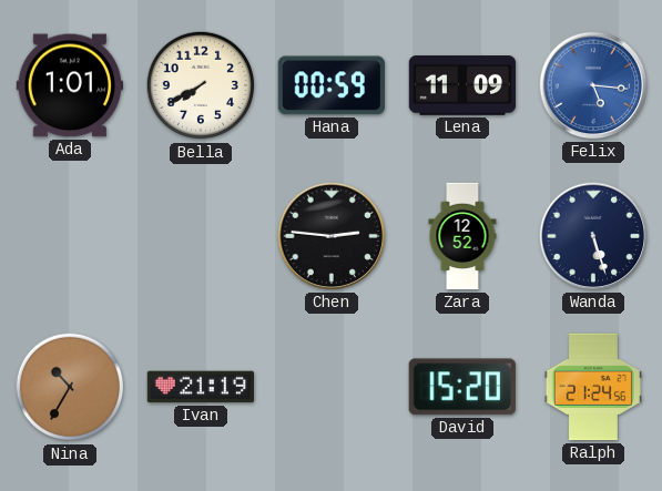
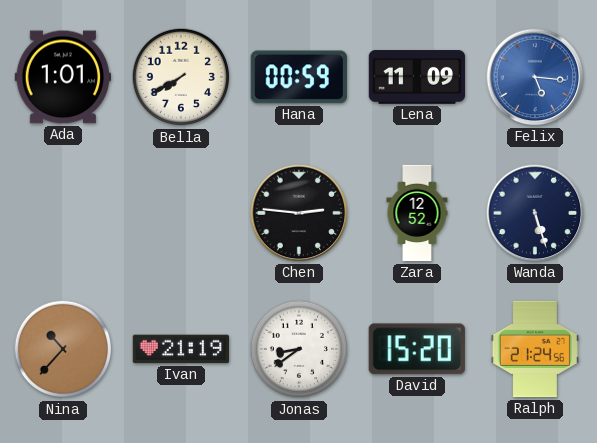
Nina: 10:35 -> 10:37 (63, 349)
Jonas: none -> 8:39 (299, 349)
